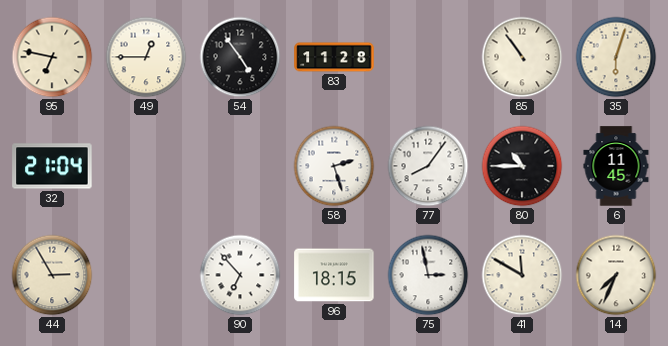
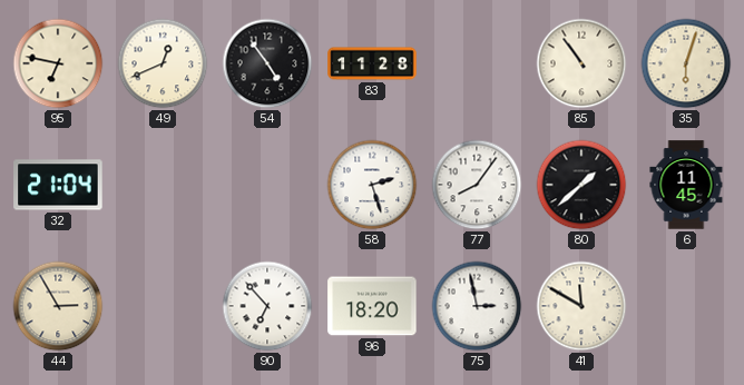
49: 12:45 -> 12:41 (163, 63)
80: 10:45 -> 1:38 (581, 185)
96: 18:15 -> 18:20 (372, 306)
14: 7:34 -> none (616, 275)
